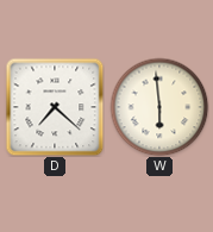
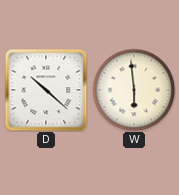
D: 7:22 -> 10:22 (46, 90)
